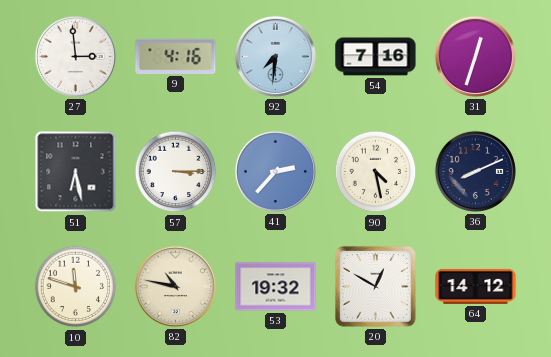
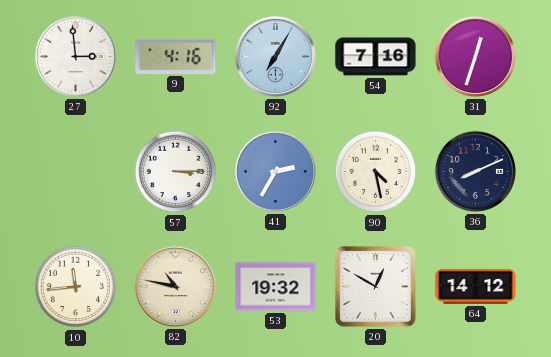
92: 7:31 -> 7:05 (275, 56)
51: 6:28 -> none (76, 172)
41: 2:37 -> 2:35 (275, 171)
10: 11:48 -> 11:44 (76, 287)
